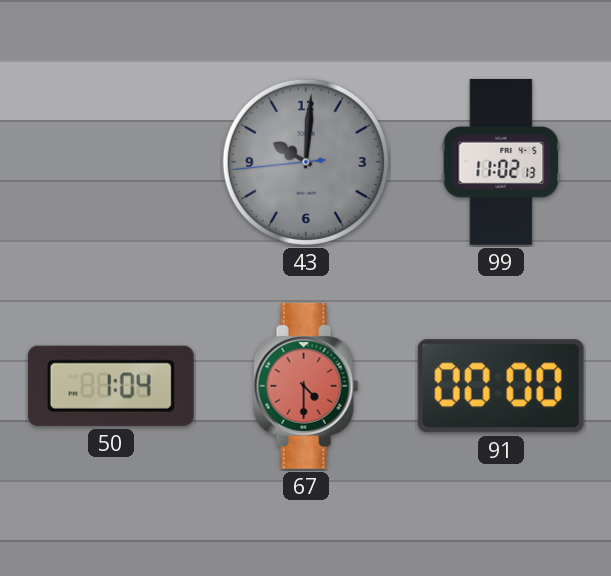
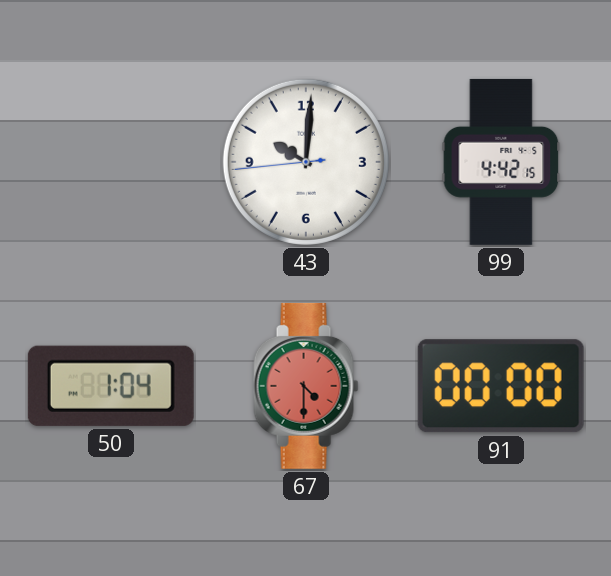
43 dial: grey -> white (306, 162)
99: 11:02 -> 4:42 (501, 162)
